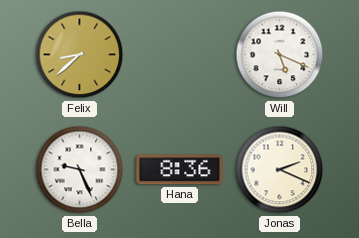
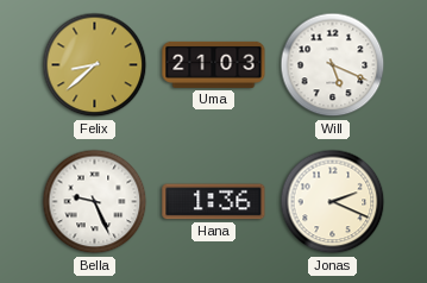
Uma: none -> 21:03 (214, 64)
Hana: 8:36 -> 1:36 (214, 202)
